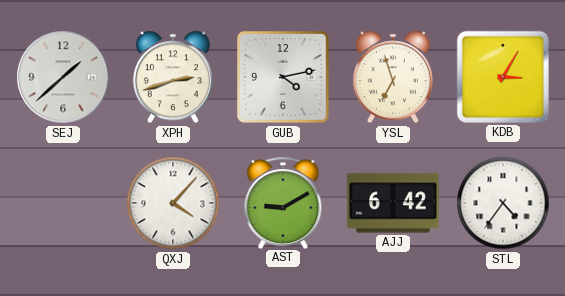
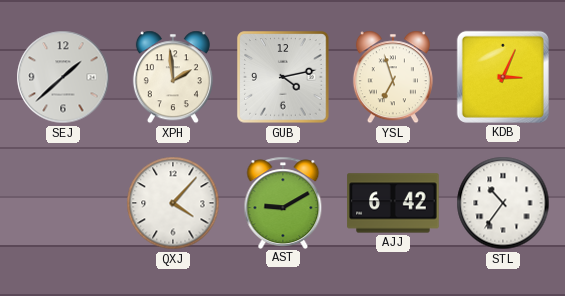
XPH: 2:42 -> 1:59 (173, 77)
KDB: 3:05 -> 3:04 (503, 77)
STL: 4:36 -> 10:36 (503, 203)
